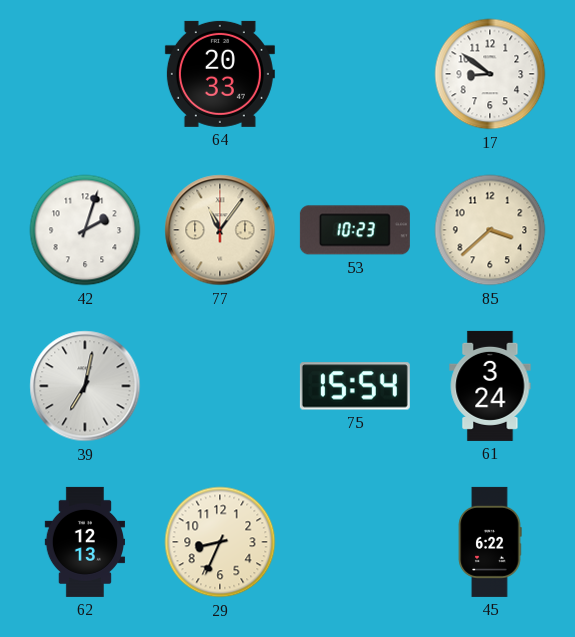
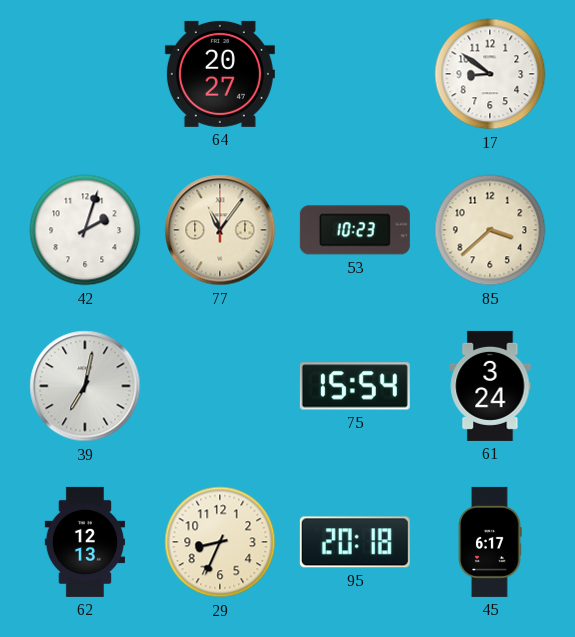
64: 20:33 -> 20:27 (220, 74)
95: none -> 20:18 (355, 542)
45: 6:22 -> 6:17 (490, 542)
